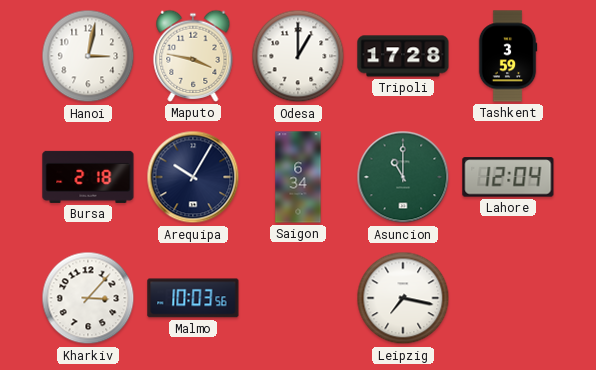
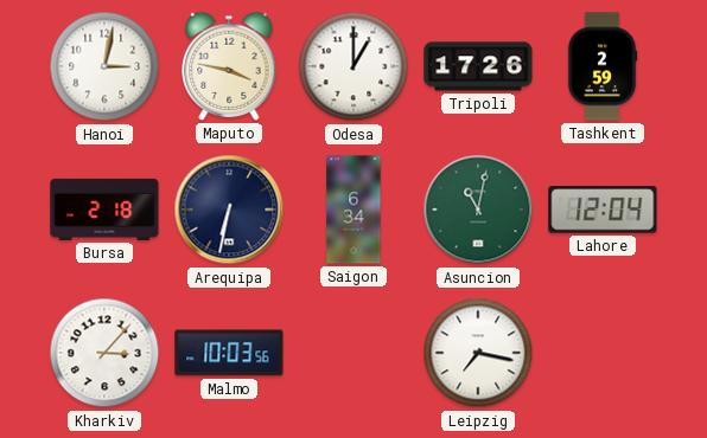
Tripoli: 17:28 -> 17:26 (478, 66)
Tashkent: 3:59 -> 2:59 (603, 66)
Arequipa: 10:05 -> 6:32 (229, 210)
Asuncion: 11:00 -> 11:02 (478, 210)
